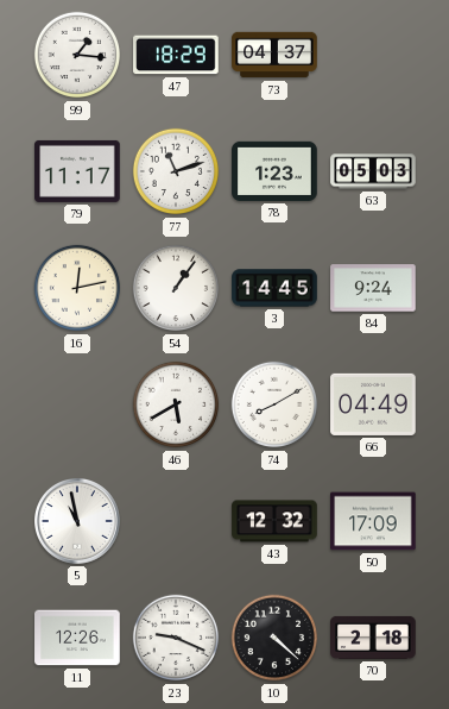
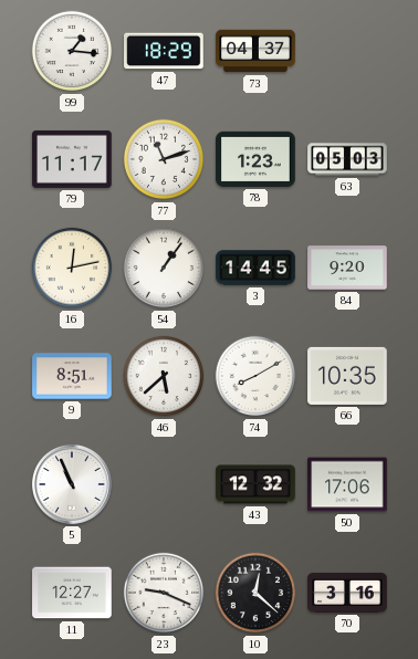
84: 9:24 -> 9:20 (347, 268)
9: none -> 8:51 (72, 376)
46: 5:40 -> 5:38 (164, 376)
66: 04:49 -> 10:35 (347, 376)
5: 10:58 -> 10:56 (73, 485)
50: 17:09 -> 17:06 (347, 484)
11: 12:26 -> 12:27 (72, 593)
10: 4:22 -> 12:22 (255, 593)
70: 2:18 -> 3:16 (347, 593)
